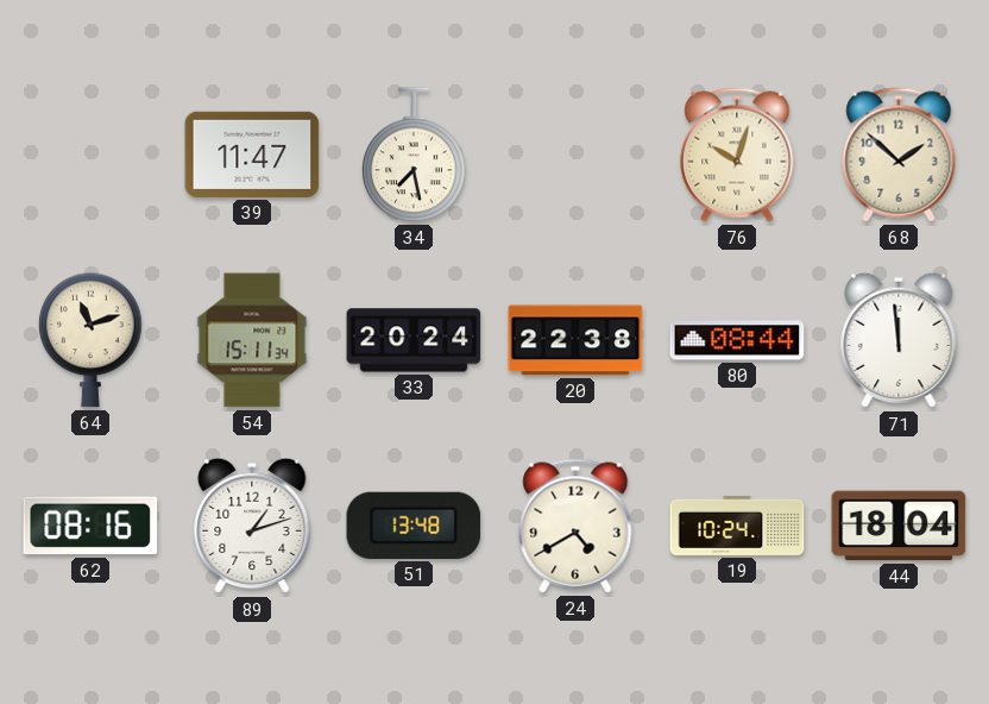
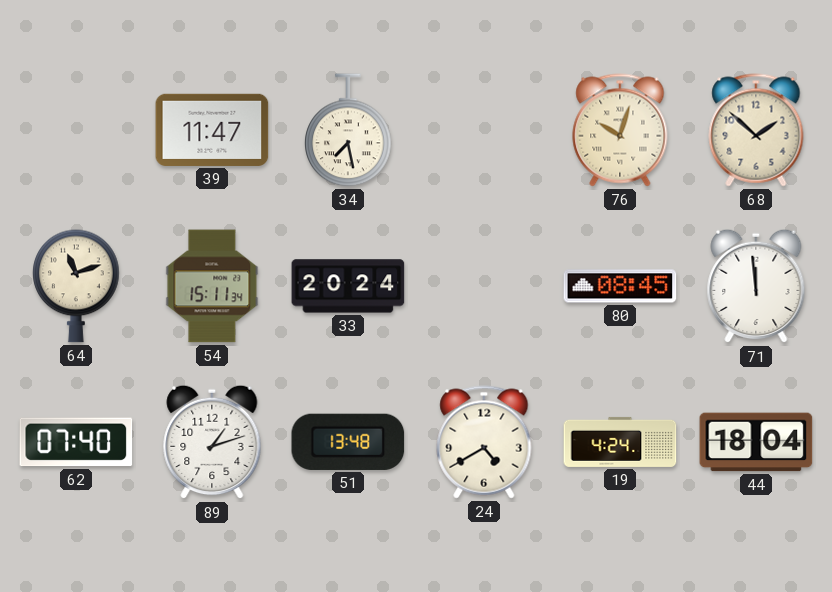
20: 22:38 -> none (575, 340)
80: 08:44 -> 08:45 (620, 286)
62: 08:16 -> 07:40 (76, 442)
19: 10:24 -> 4:24 (620, 442)
